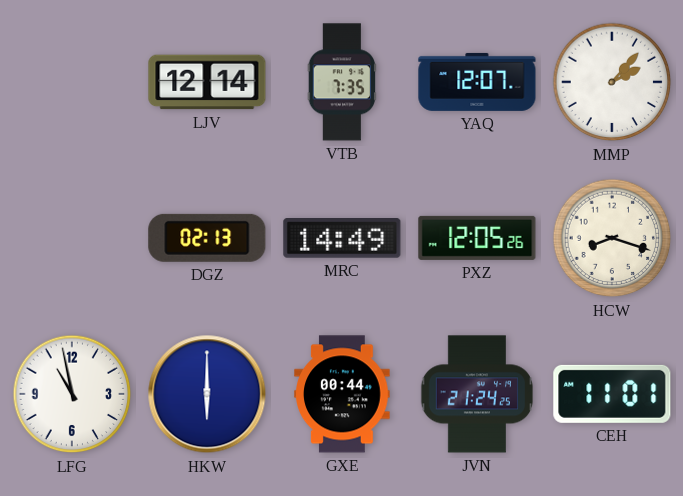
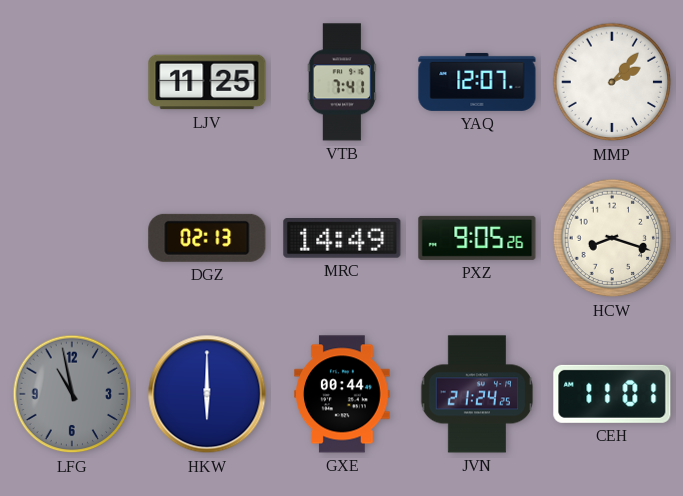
LJV: 12:14 -> 11:25 (207, 82)
VTB: 7:35 -> 7:41 (342, 82)
PXZ: 12:05 -> 9:05 (477, 238)
LFG dial: white -> grey (72, 394)
